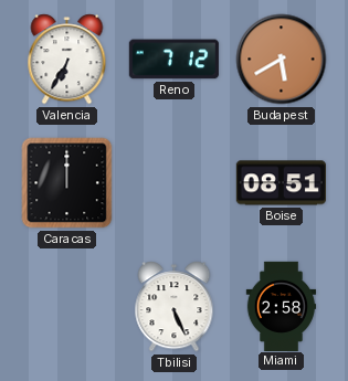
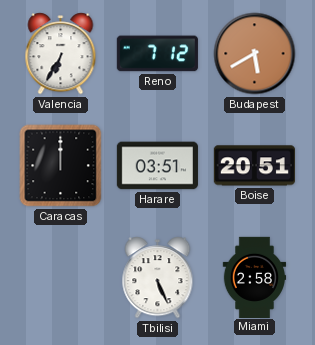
Harare: none -> 03:51 (157, 166)
Boise: 08:51 -> 20:51 (254, 166)
